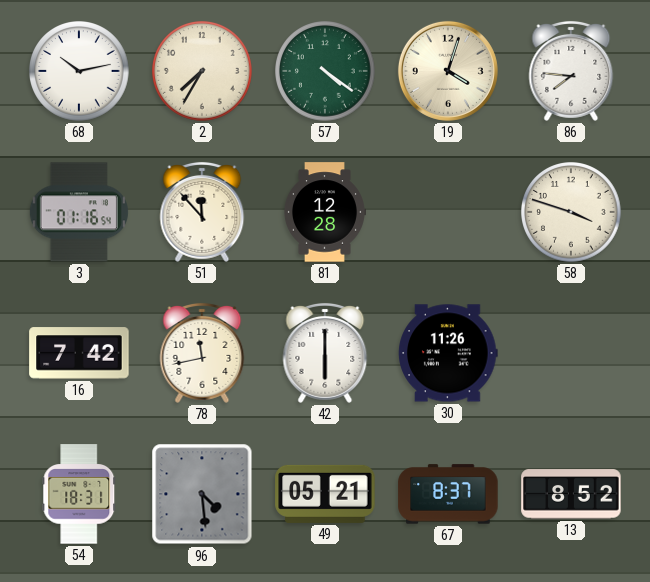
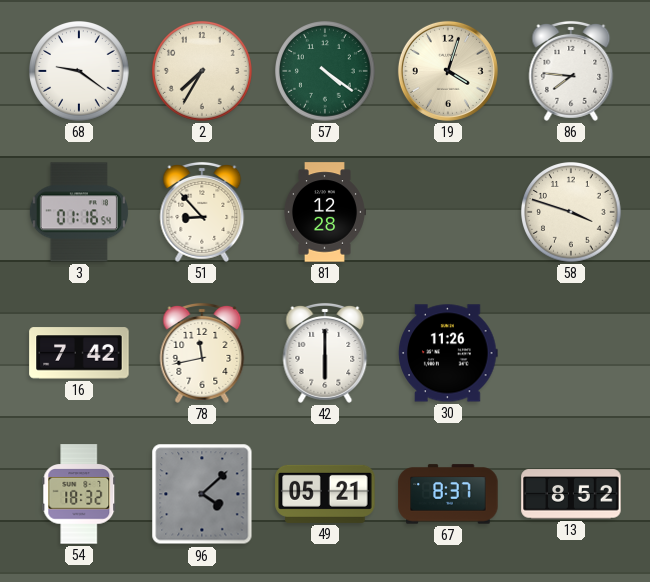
68: 10:13 -> 9:21 (80, 72)
51: 11:53 -> 8:53 (202, 212)
54: 18:31 -> 18:32 (79, 494)
96: 4:29 -> 4:08 (202, 494)
